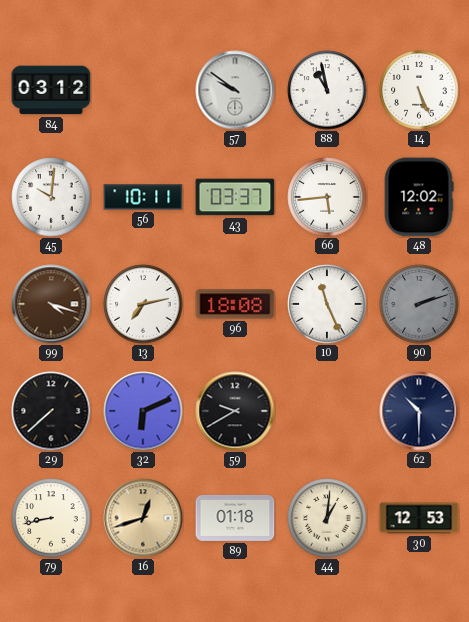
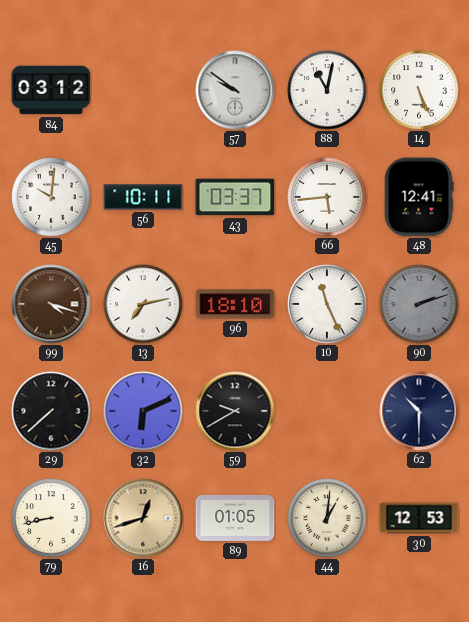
88: 10:58 -> 11:02 (327, 90)
48: 12:02 -> 12:41 (419, 197)
96: 18:08 -> 18:10 (235, 304)
89: 01:18 -> 01:05 (235, 518)
